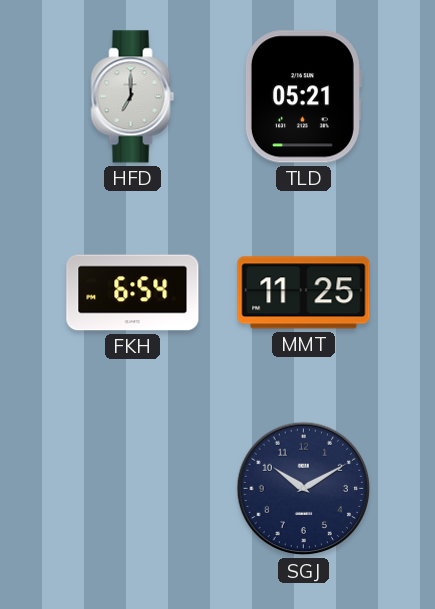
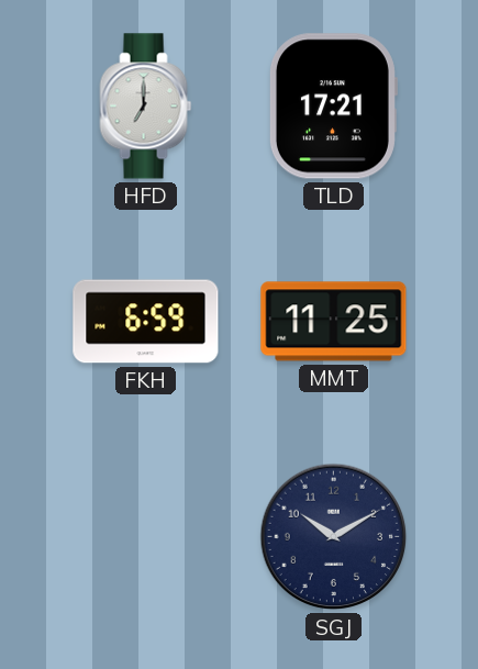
TLD: 05:21 -> 17:21 (333, 107)
FKH: 6:54 -> 6:59 (146, 322)
